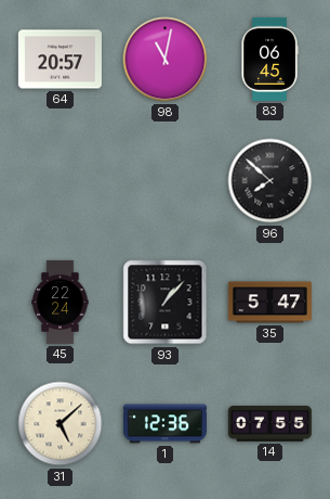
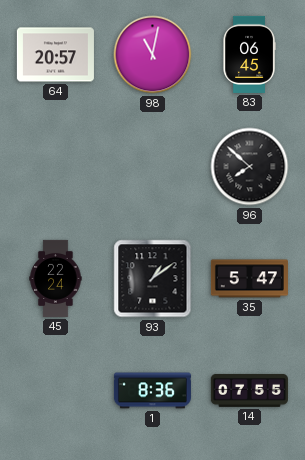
93: 1:07 -> 1:09 (153, 279)
31: 5:08 -> none (61, 424)
1: 12:36 -> 8:36 (152, 391)
